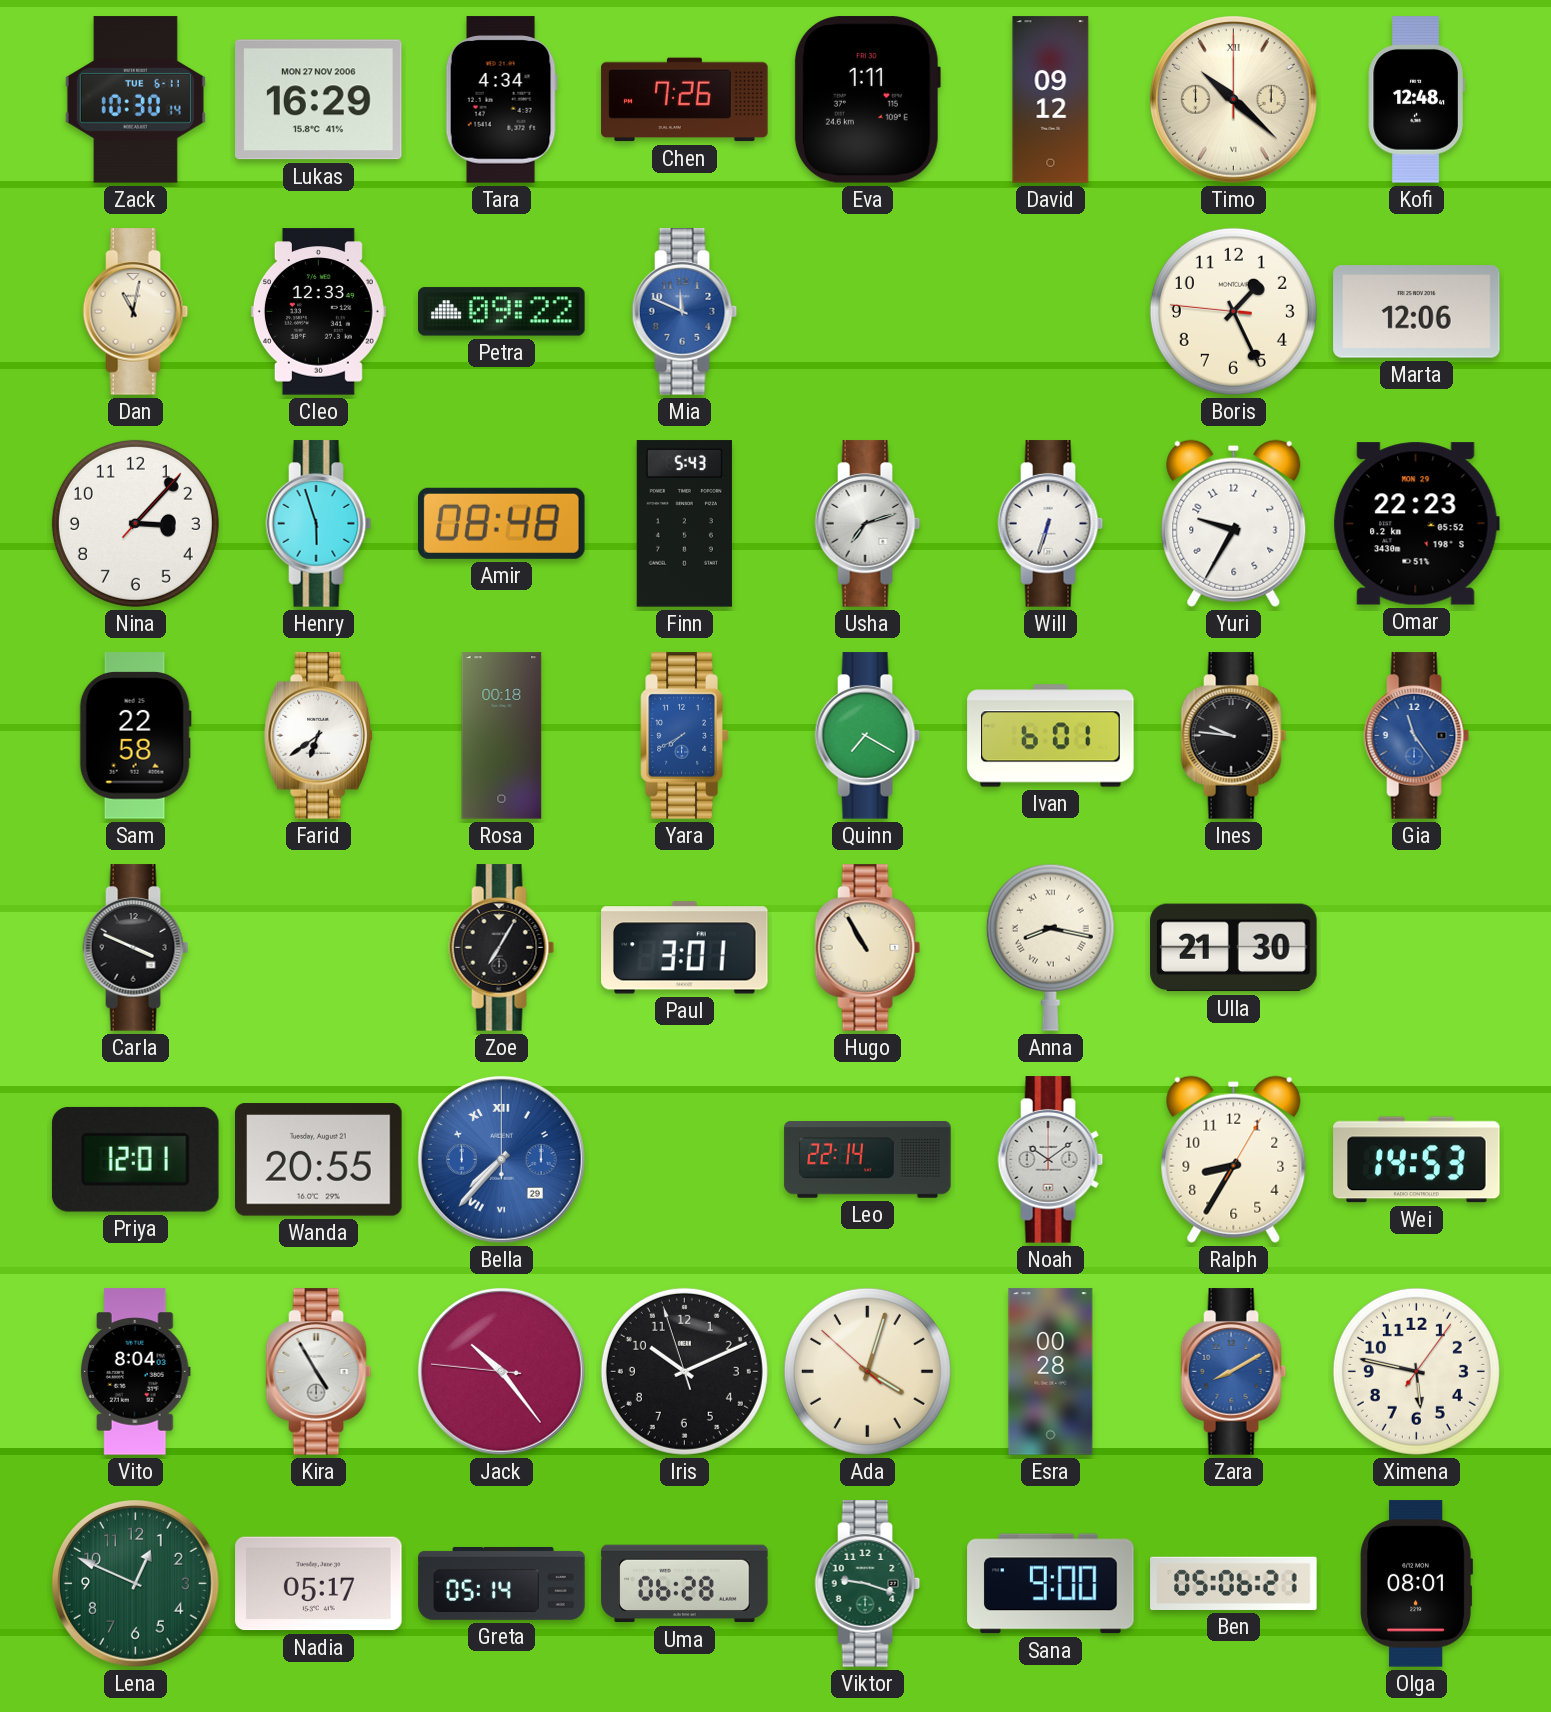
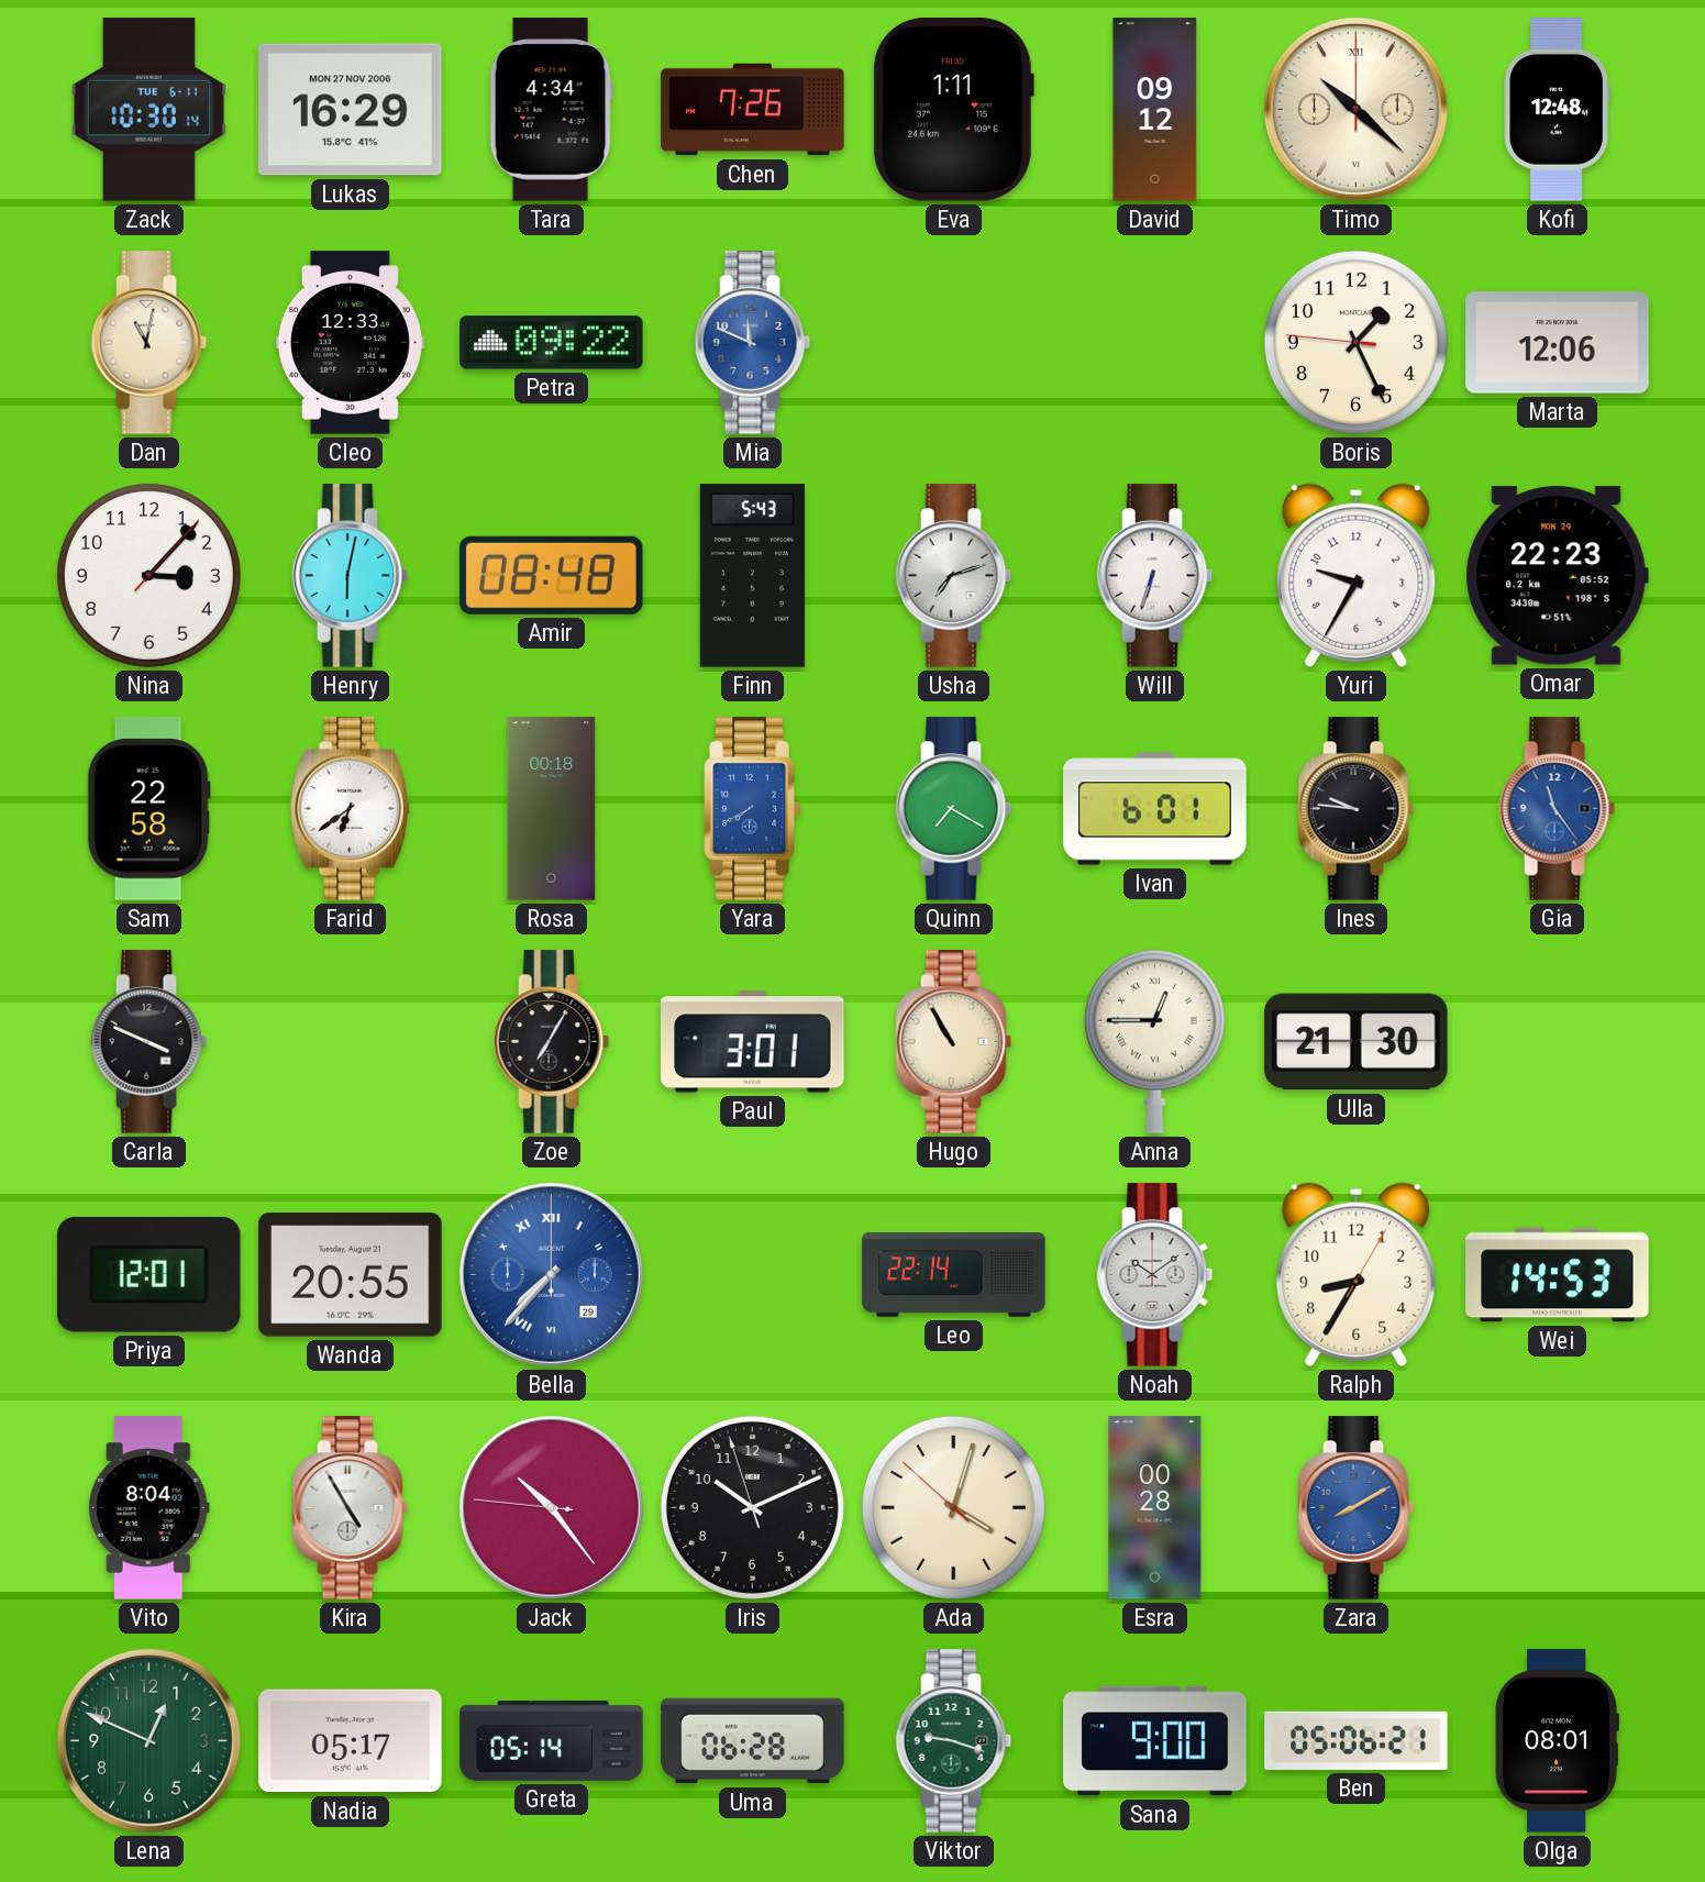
Henry: 5:57 -> 6:02 (351, 576)
Anna: 8:17 -> 12:45 (1154, 1041)
Ximena: 5:47 -> none (1416, 1371)
